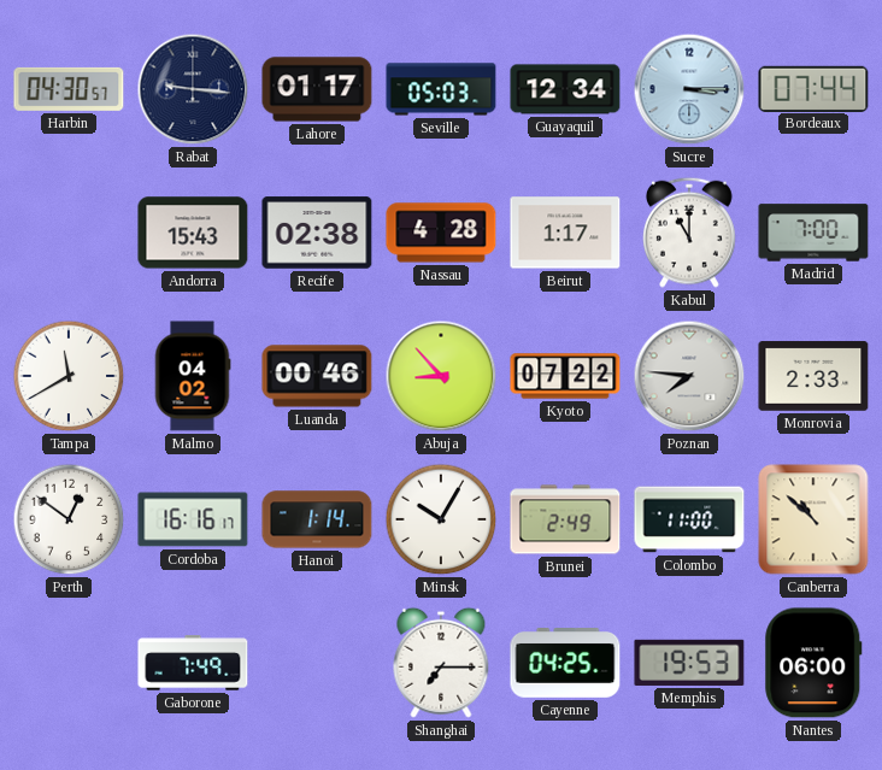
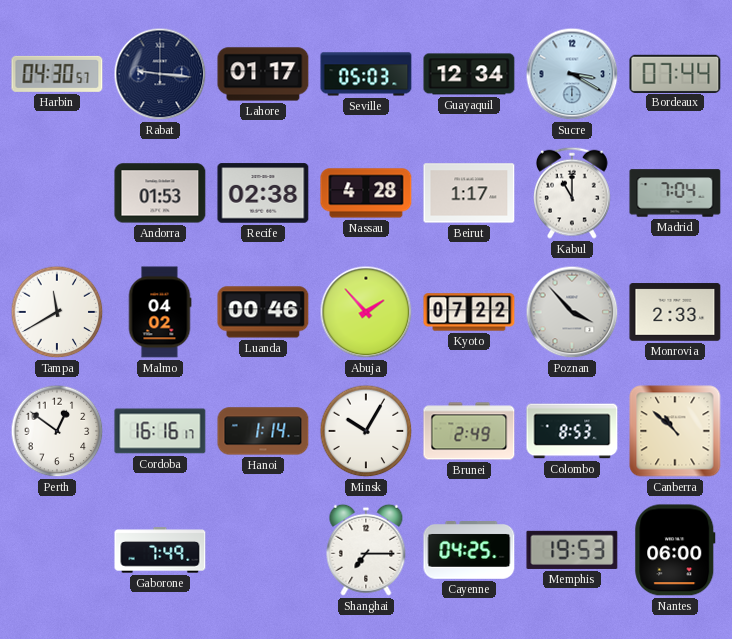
Sucre: 3:15 -> 3:20 (572, 74)
Andorra: 15:43 -> 01:53 (160, 193)
Madrid: 7:00 -> 7:04 (675, 193)
Abuja: 8:53 -> 1:53 (366, 312)
Poznan: 7:46 -> 3:53 (572, 312)
Colombo: 11:00 -> 8:53 (572, 431)
